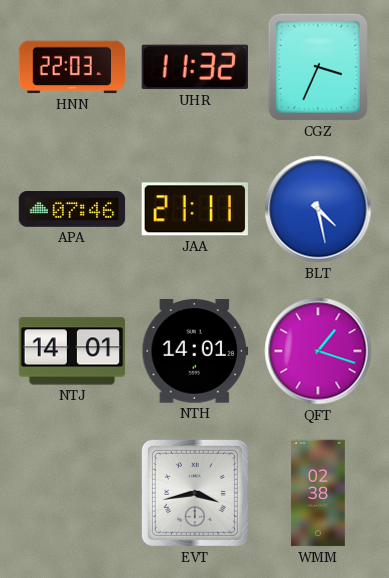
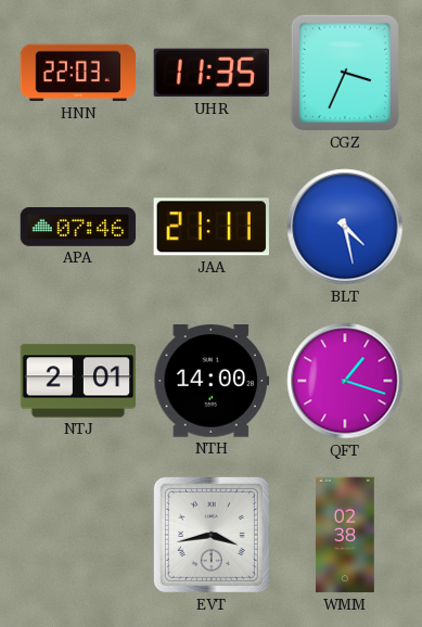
UHR: 11:32 -> 11:35 (210, 73)
NTJ: 14:01 -> 2:01 (78, 381)
NTH: 14:01 -> 14:00 (212, 381)
